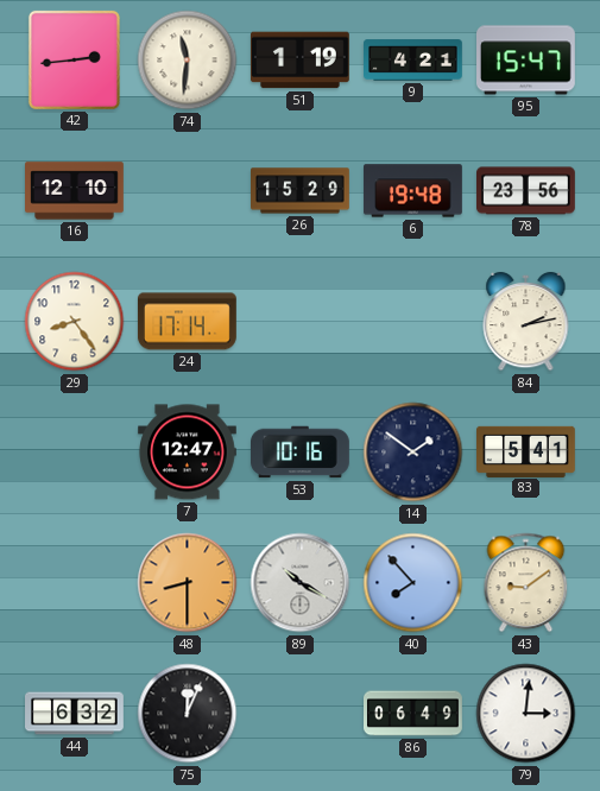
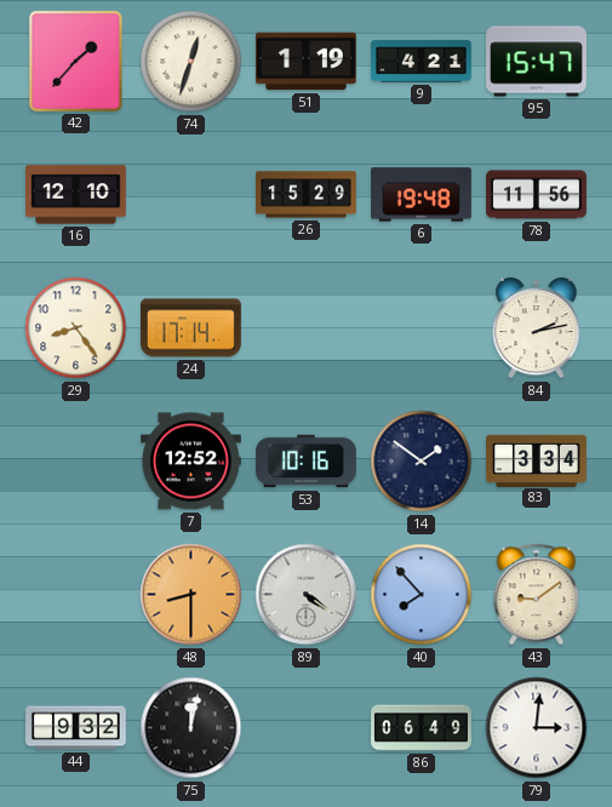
42: 2:44 -> 1:37 (75, 61)
74: 11:31 -> 12:33 (191, 62)
78: 23:56 -> 11:56 (537, 195)
7: 12:47 -> 12:52 (191, 462)
83: 5:41 -> 3:34 (537, 460)
89: 10:20 -> 4:21 (307, 595)
44: 6:32 -> 9:32 (76, 728)
75: 12:04 -> 12:02 (191, 728)
